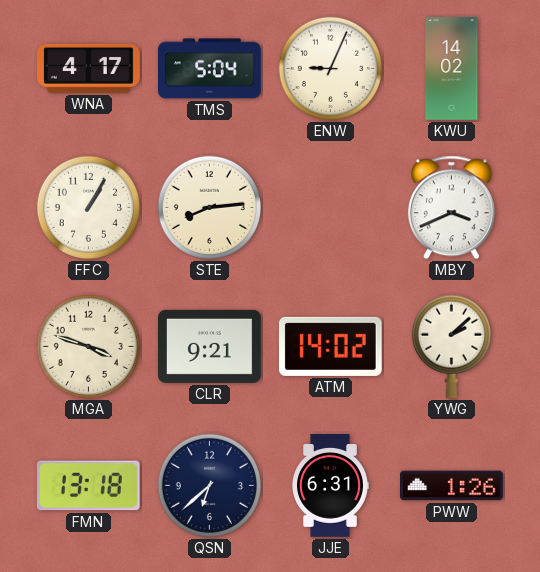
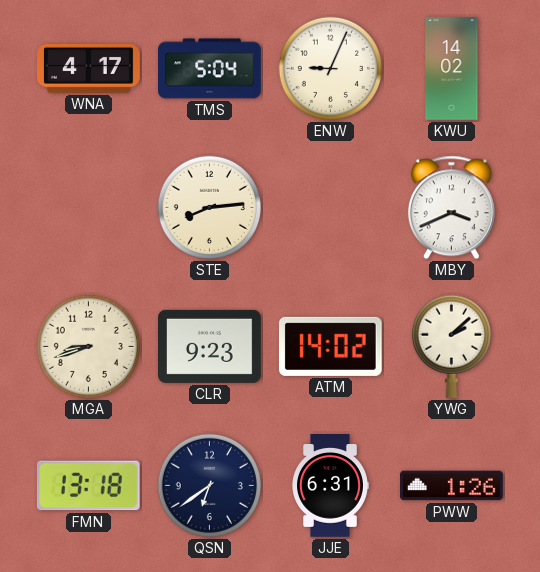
FFC: 1:05 -> none (88, 207)
MGA: 3:48 -> 8:42 (88, 346)
CLR: 9:21 -> 9:23 (210, 346)
QSN: 6:38 -> 6:39 (209, 485)
